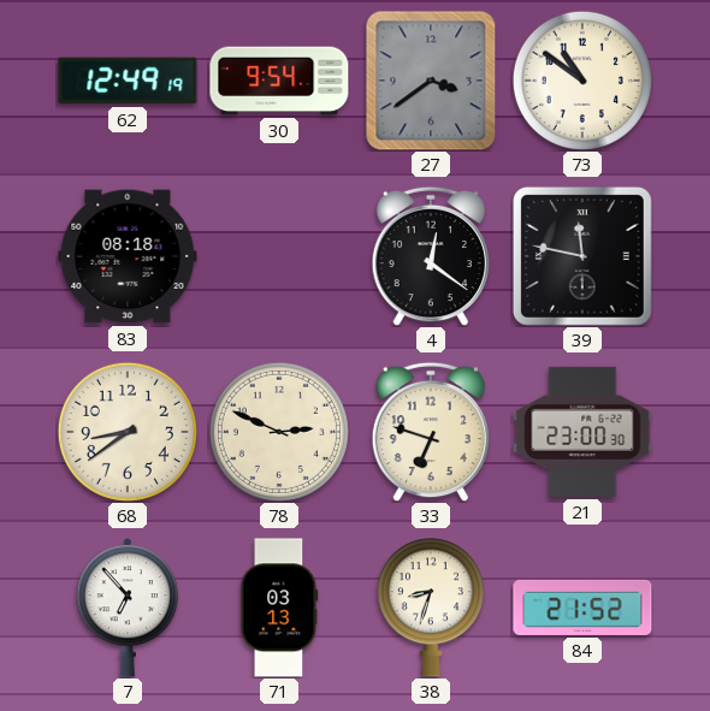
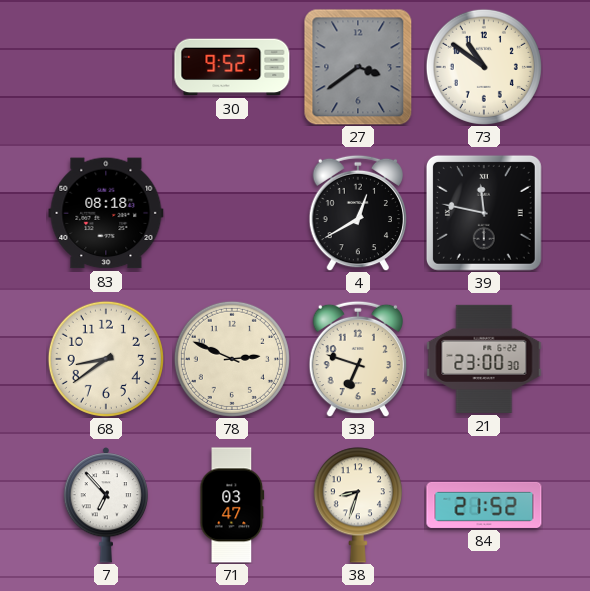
62: 12:49 -> none (128, 81)
30: 9:54 -> 9:52 (232, 67)
4: 12:21 -> 12:40 (357, 213)
71: 03:13 -> 03:47 (232, 505)
